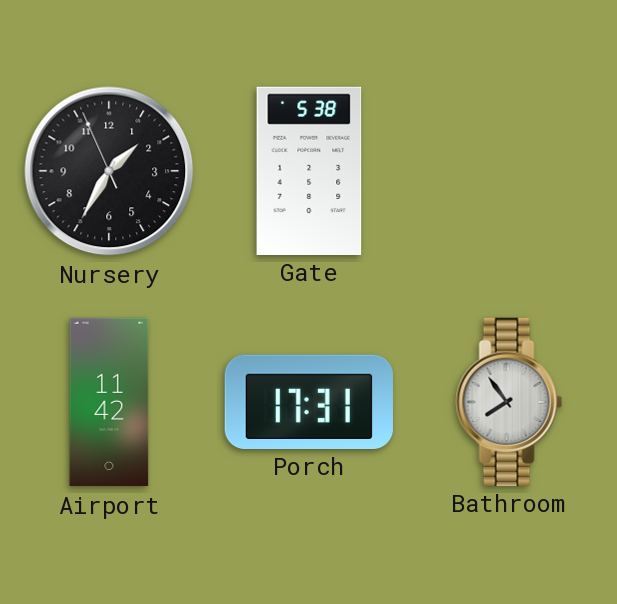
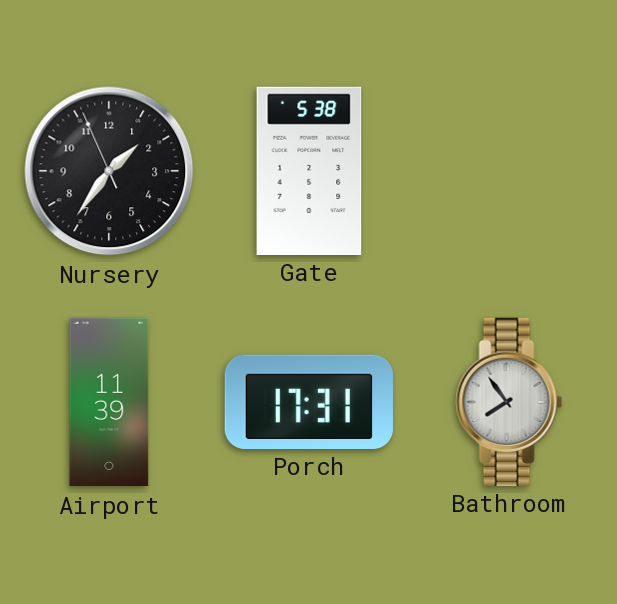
Nursery: 1:34 -> 1:35 (109, 171)
Airport: 11:42 -> 11:39 (109, 402)
